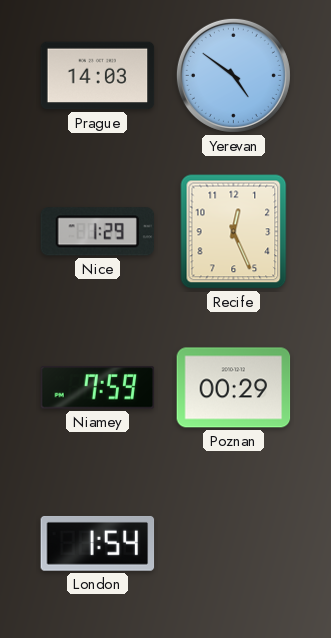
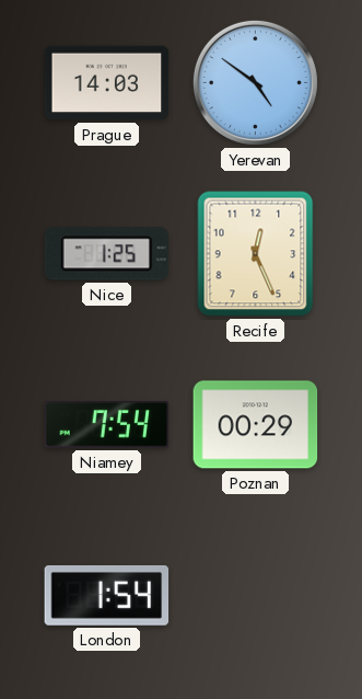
Nice: 1:29 -> 1:25 (107, 254)
Niamey: 7:59 -> 7:54 (107, 425)
